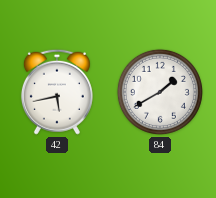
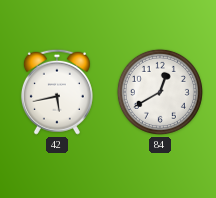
84: 1:40 -> 12:40 (160, 92)
